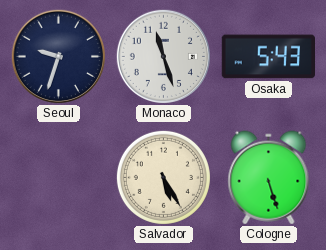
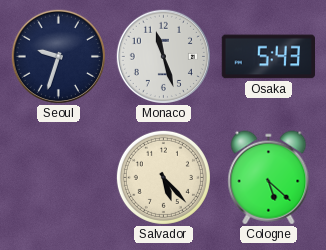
Salvador: 5:25 -> 5:23 (163, 177)
Cologne: 5:27 -> 5:22 (269, 178)
